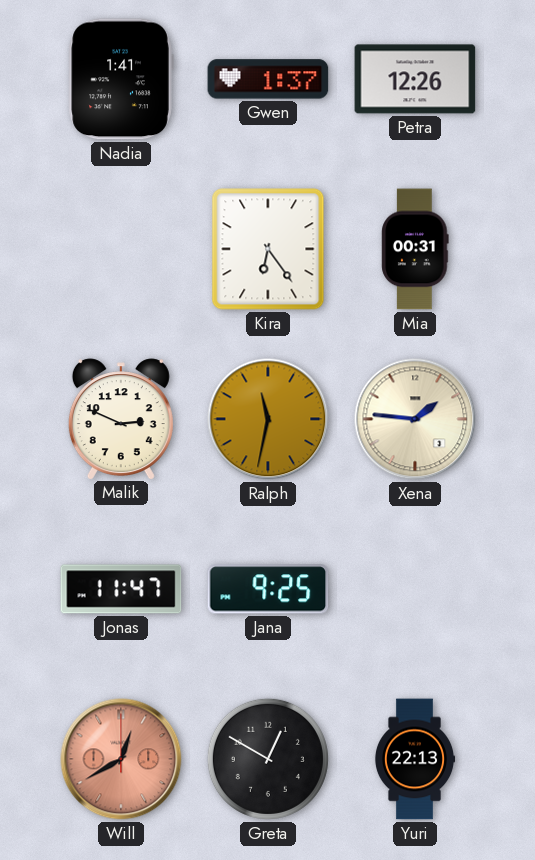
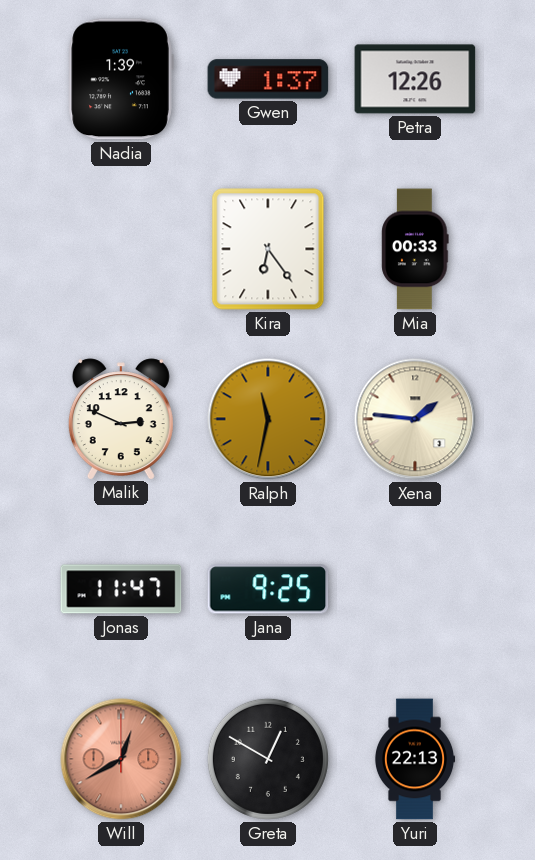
Nadia: 1:41 -> 1:39 (121, 79)
Mia: 00:31 -> 00:33 (415, 249)
